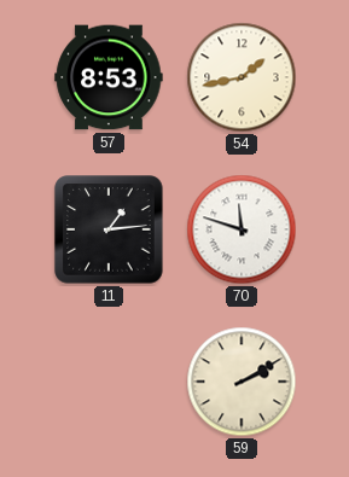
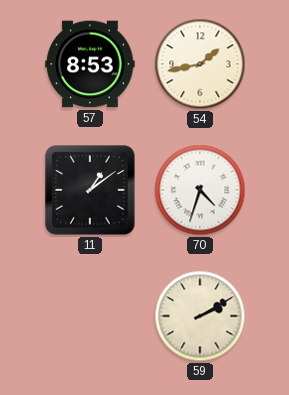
11: 1:14 -> 1:09 (90, 190)
70: 11:48 -> 4:33 (200, 190)
